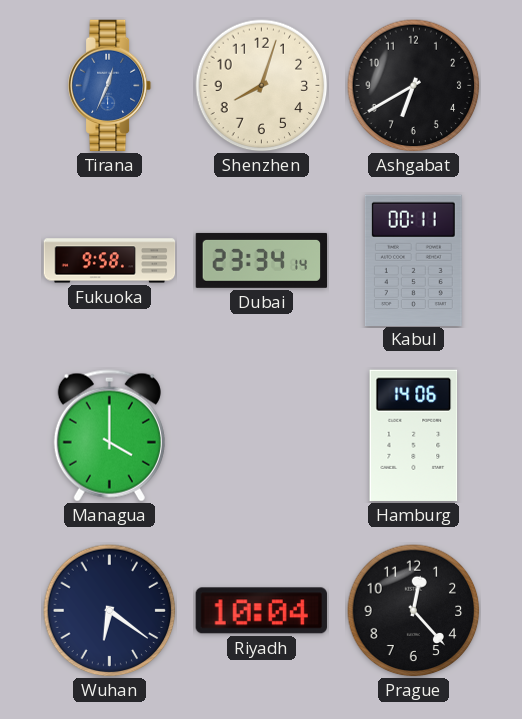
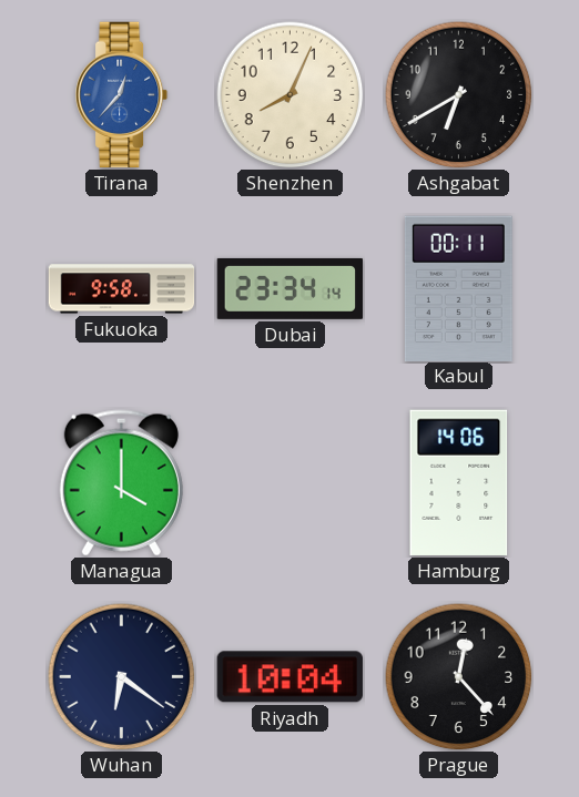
Tirana: 12:34 -> 12:37 (122, 95)
Shenzhen: 8:03 -> 8:04 (291, 95)
